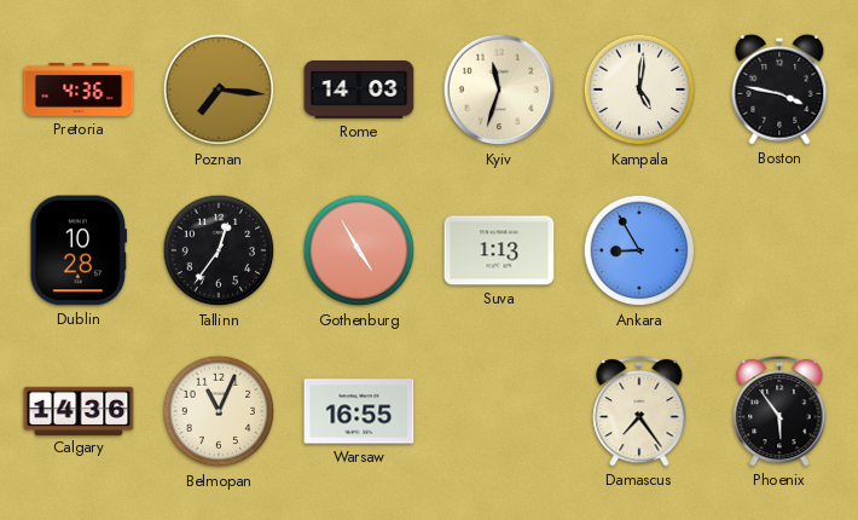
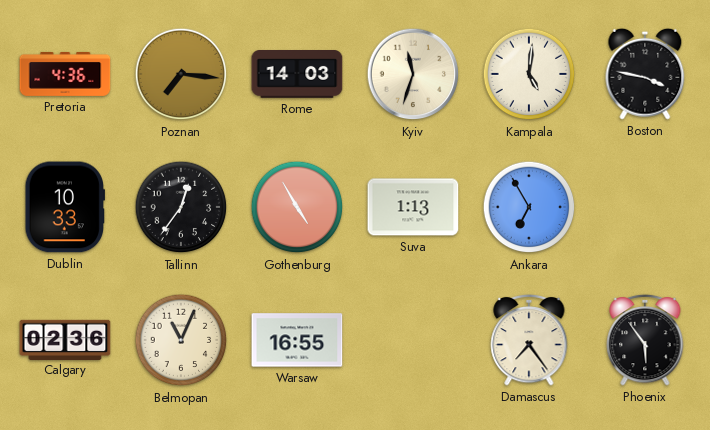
Dublin: 10:28 -> 10:33 (64, 207)
Ankara: 8:55 -> 6:55 (529, 207)
Calgary: 14:36 -> 02:36 (65, 339)
